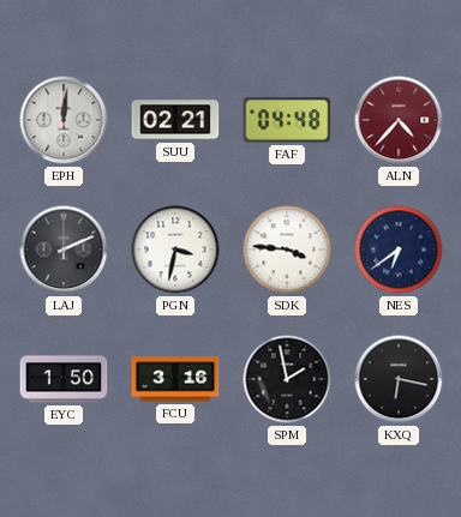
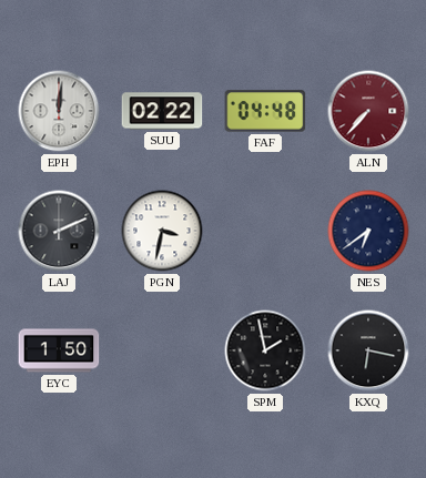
SUU: 02:21 -> 02:22 (162, 111)
ALN: 4:37 -> 7:37 (368, 111)
SDK: 3:46 -> none (287, 250)
FCU: 3:16 -> none (175, 379)
